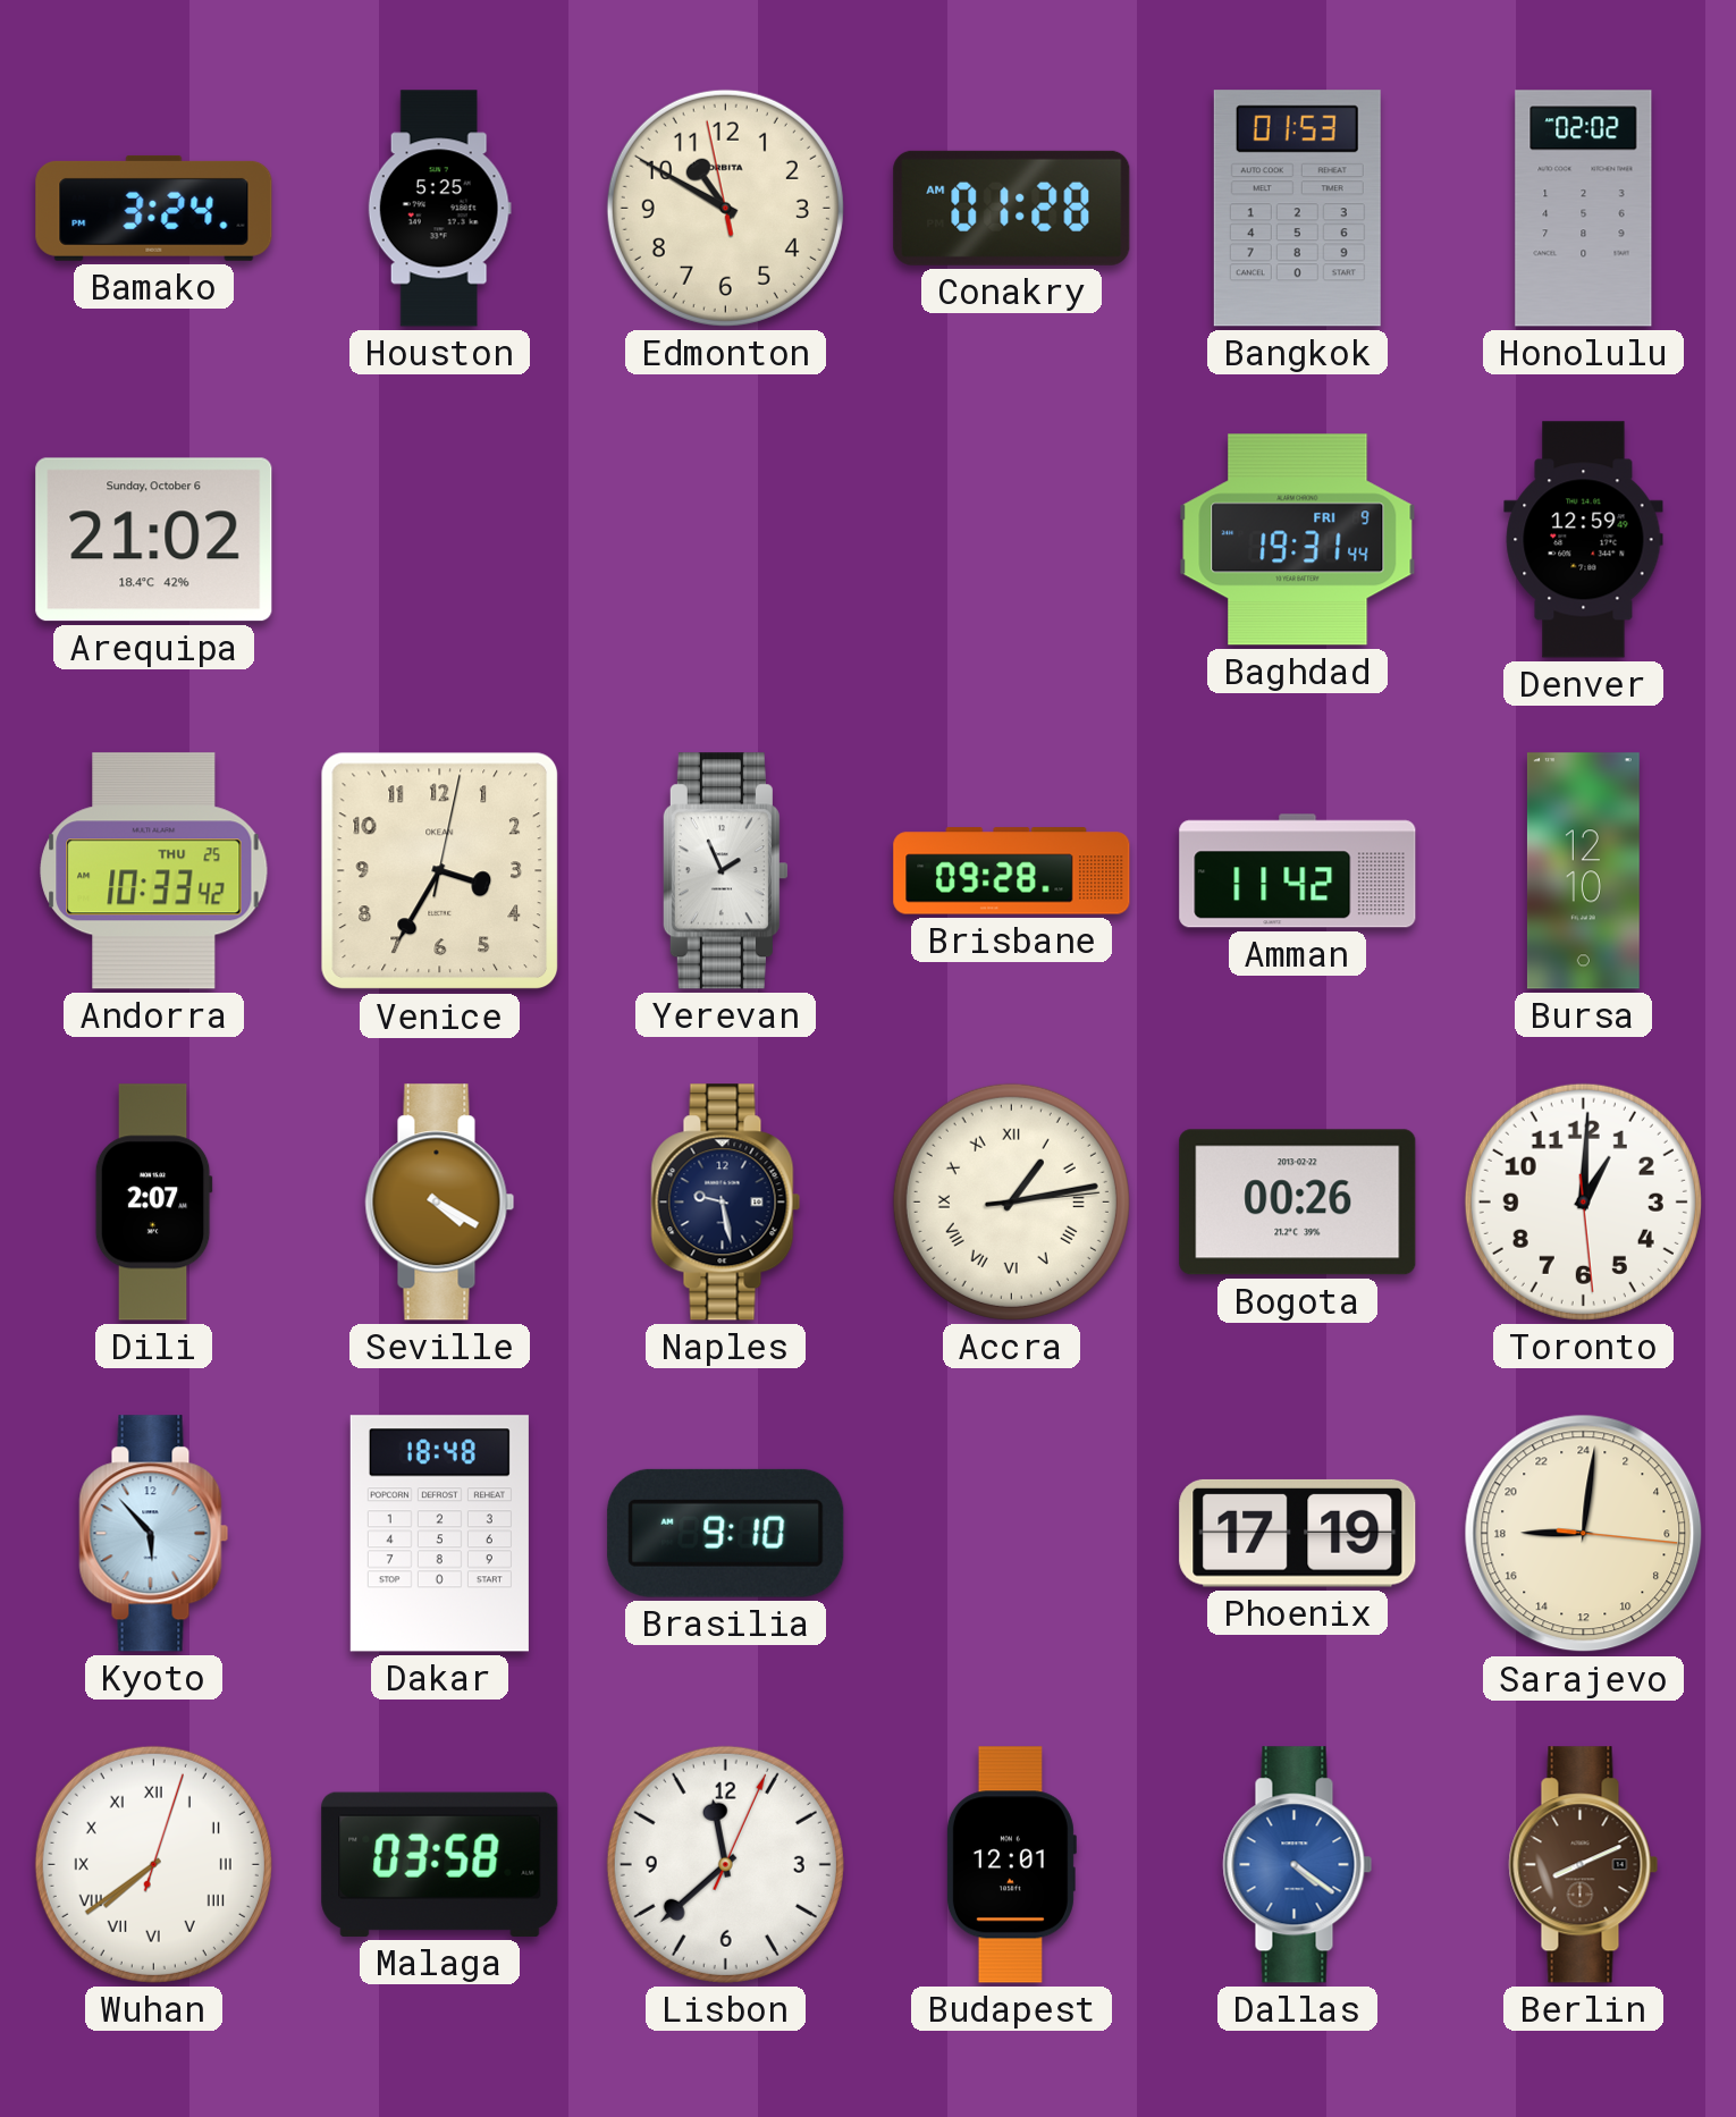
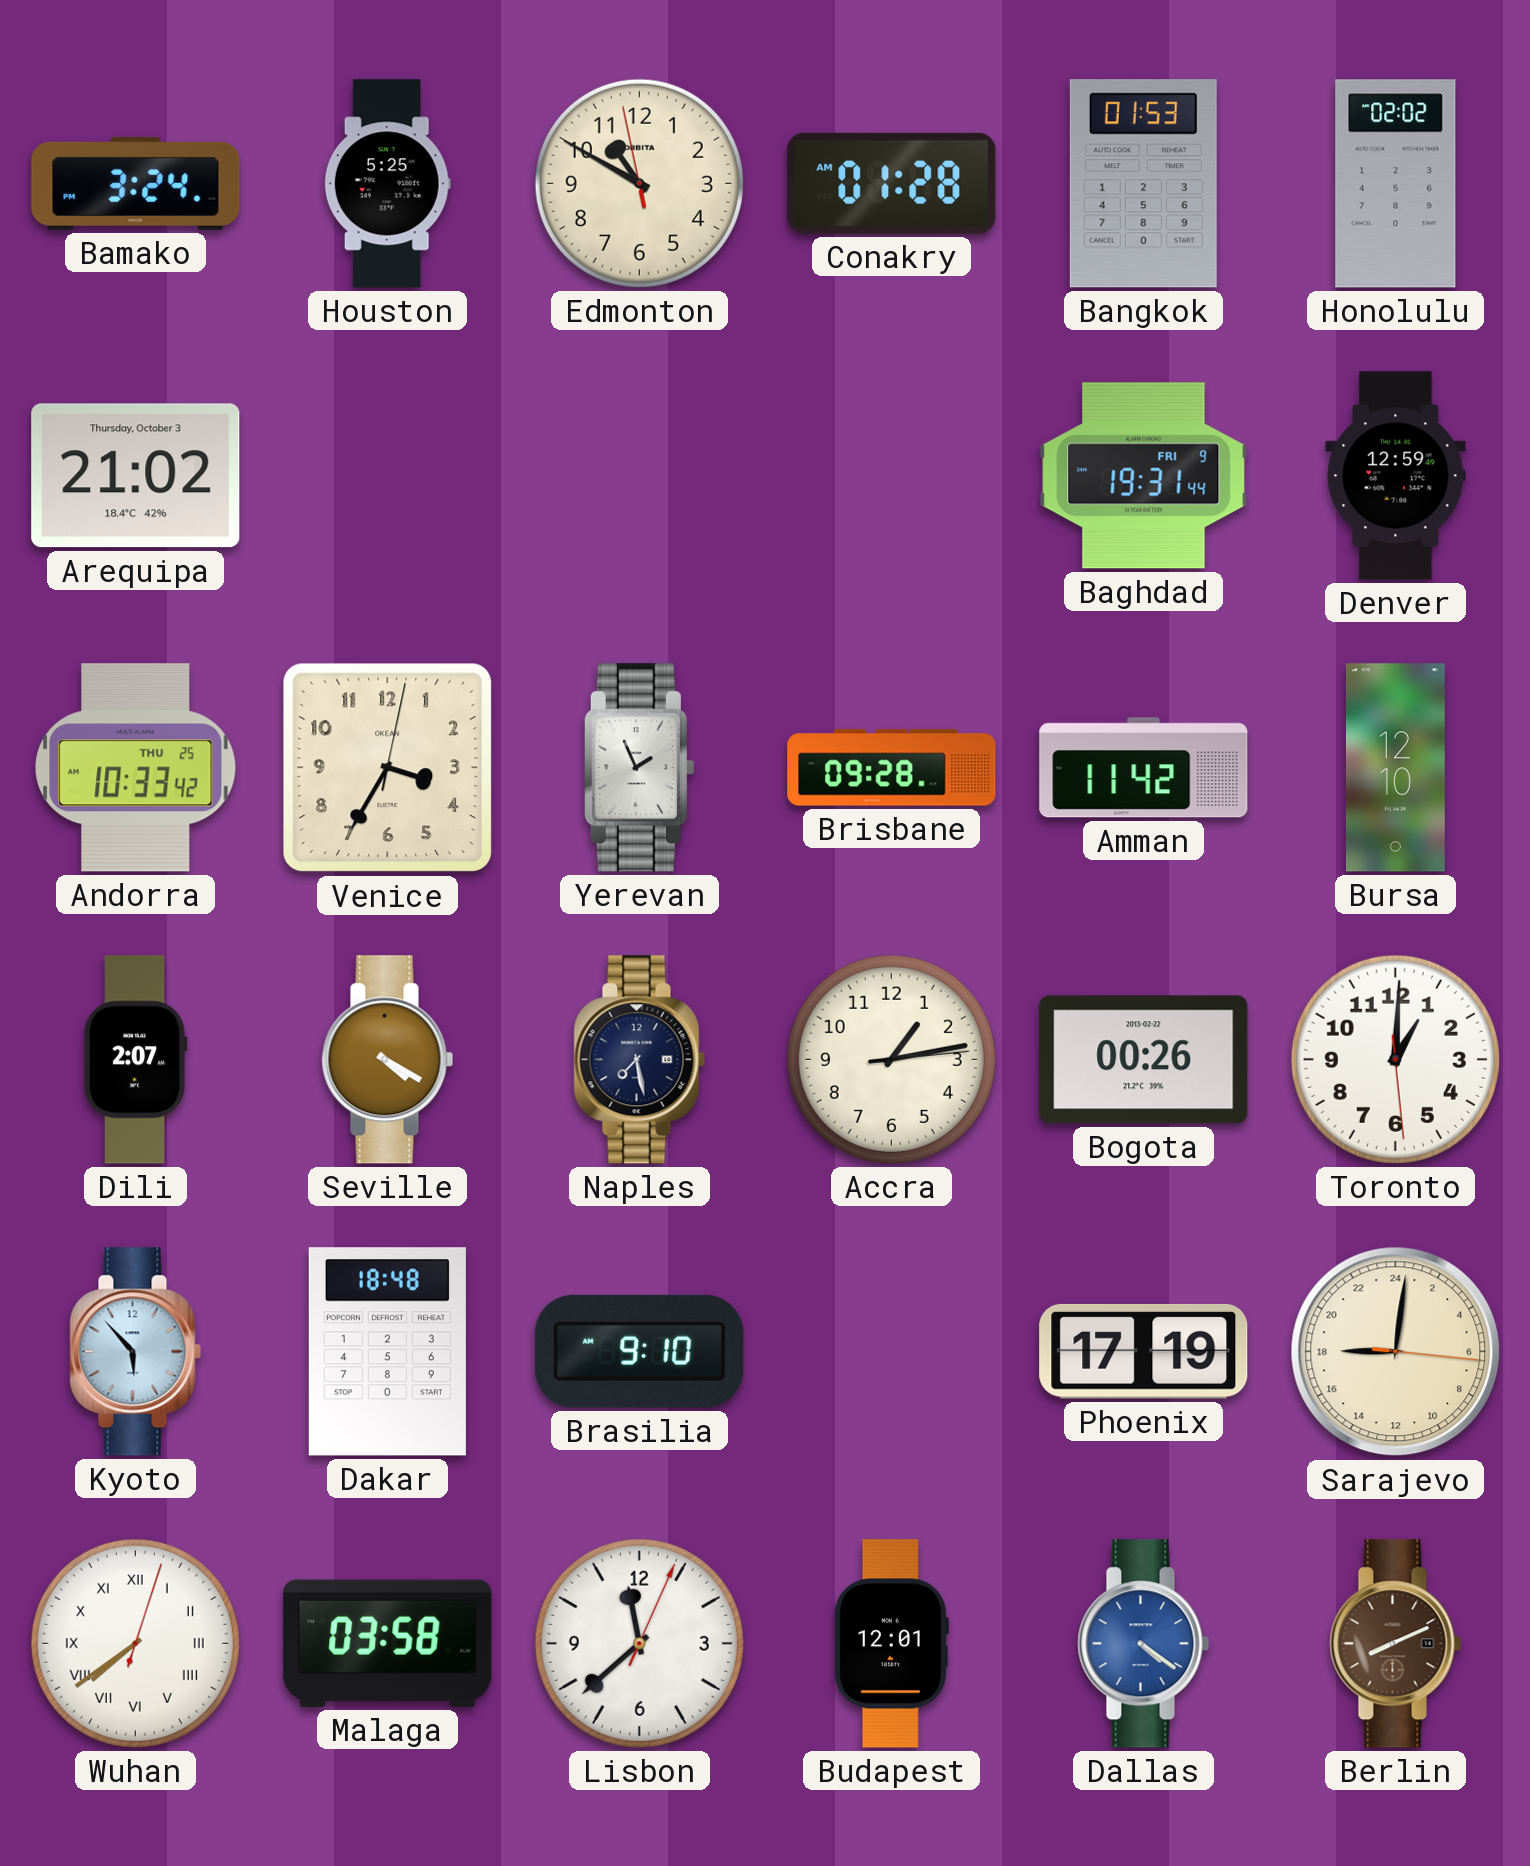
Arequipa date: Sunday, October 6 -> Thursday, October 3 (136, 476)
Naples: 9:28 -> 7:28 (640, 1060)
Accra numerals: Roman -> Arabic (891, 1059)
